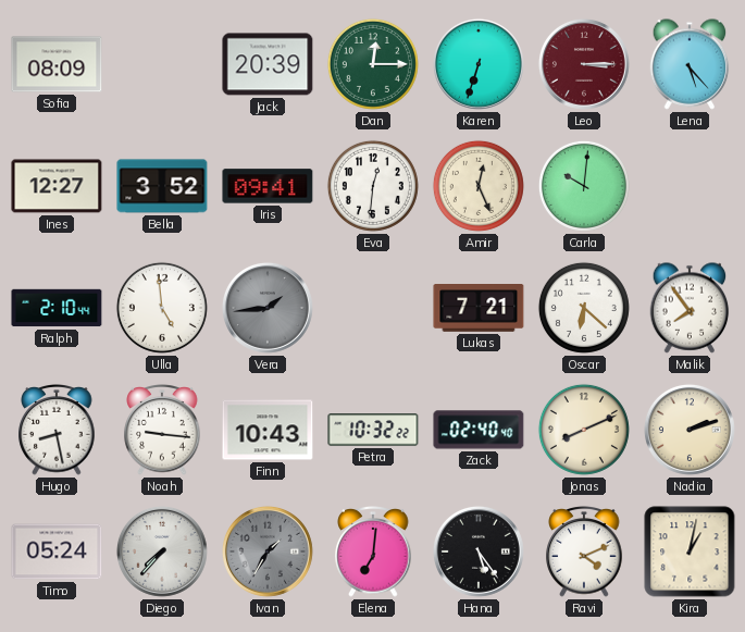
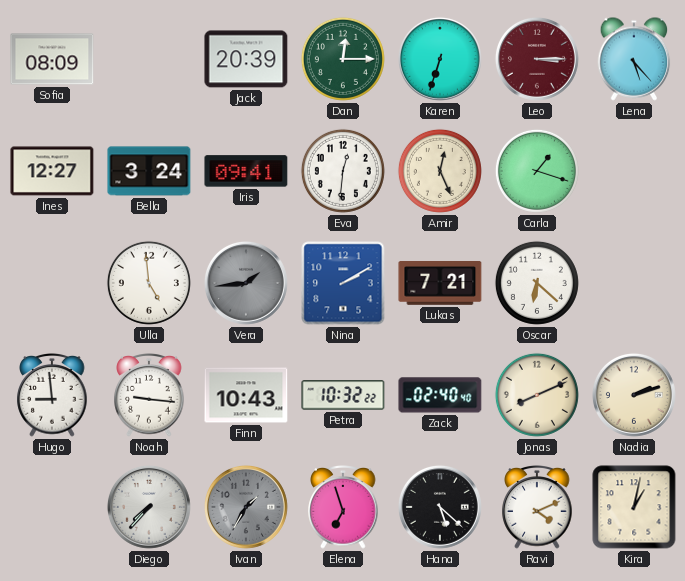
Bella: 3:52 -> 3:24 (149, 171)
Carla: 10:01 -> 1:18 (537, 171)
Ralph: 2:10 -> none (57, 308)
Nina: none -> 2:10 (343, 283)
Malik: 7:54 -> none (690, 308)
Hugo: 8:28 -> 8:59 (52, 395)
Timo: 05:24 -> none (57, 552)
Elena: 7:01 -> 6:57 (343, 507)
Hana: 5:24 -> 5:22 (440, 507)
